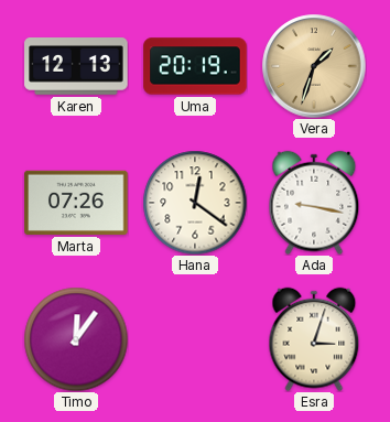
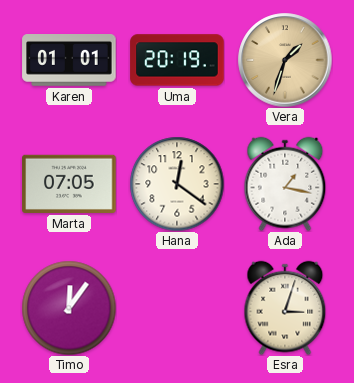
Karen: 12:13 -> 01:01 (69, 61)
Marta: 07:26 -> 07:05 (69, 184)
Ada: 9:17 -> 1:17 (285, 184)
